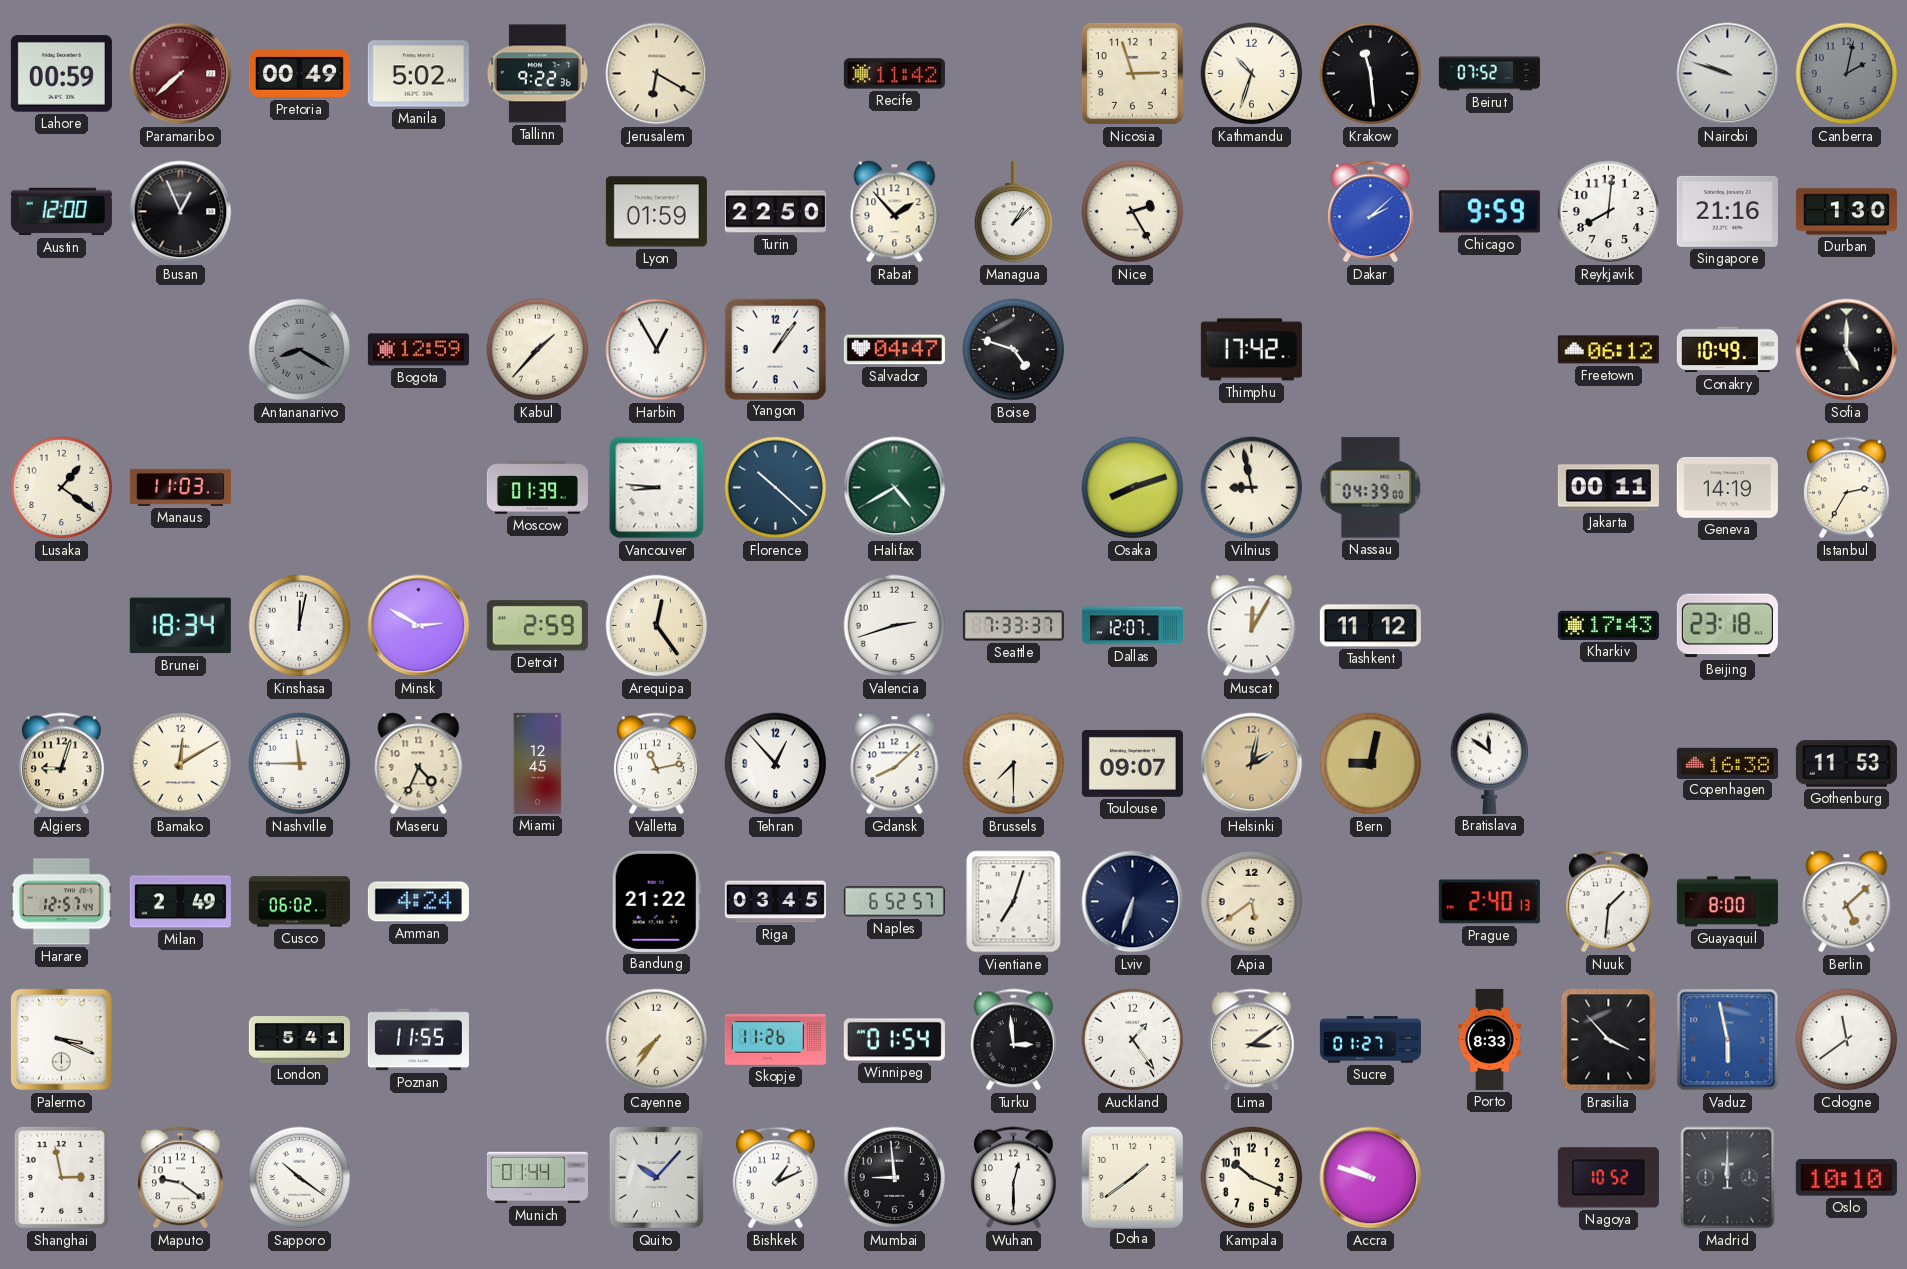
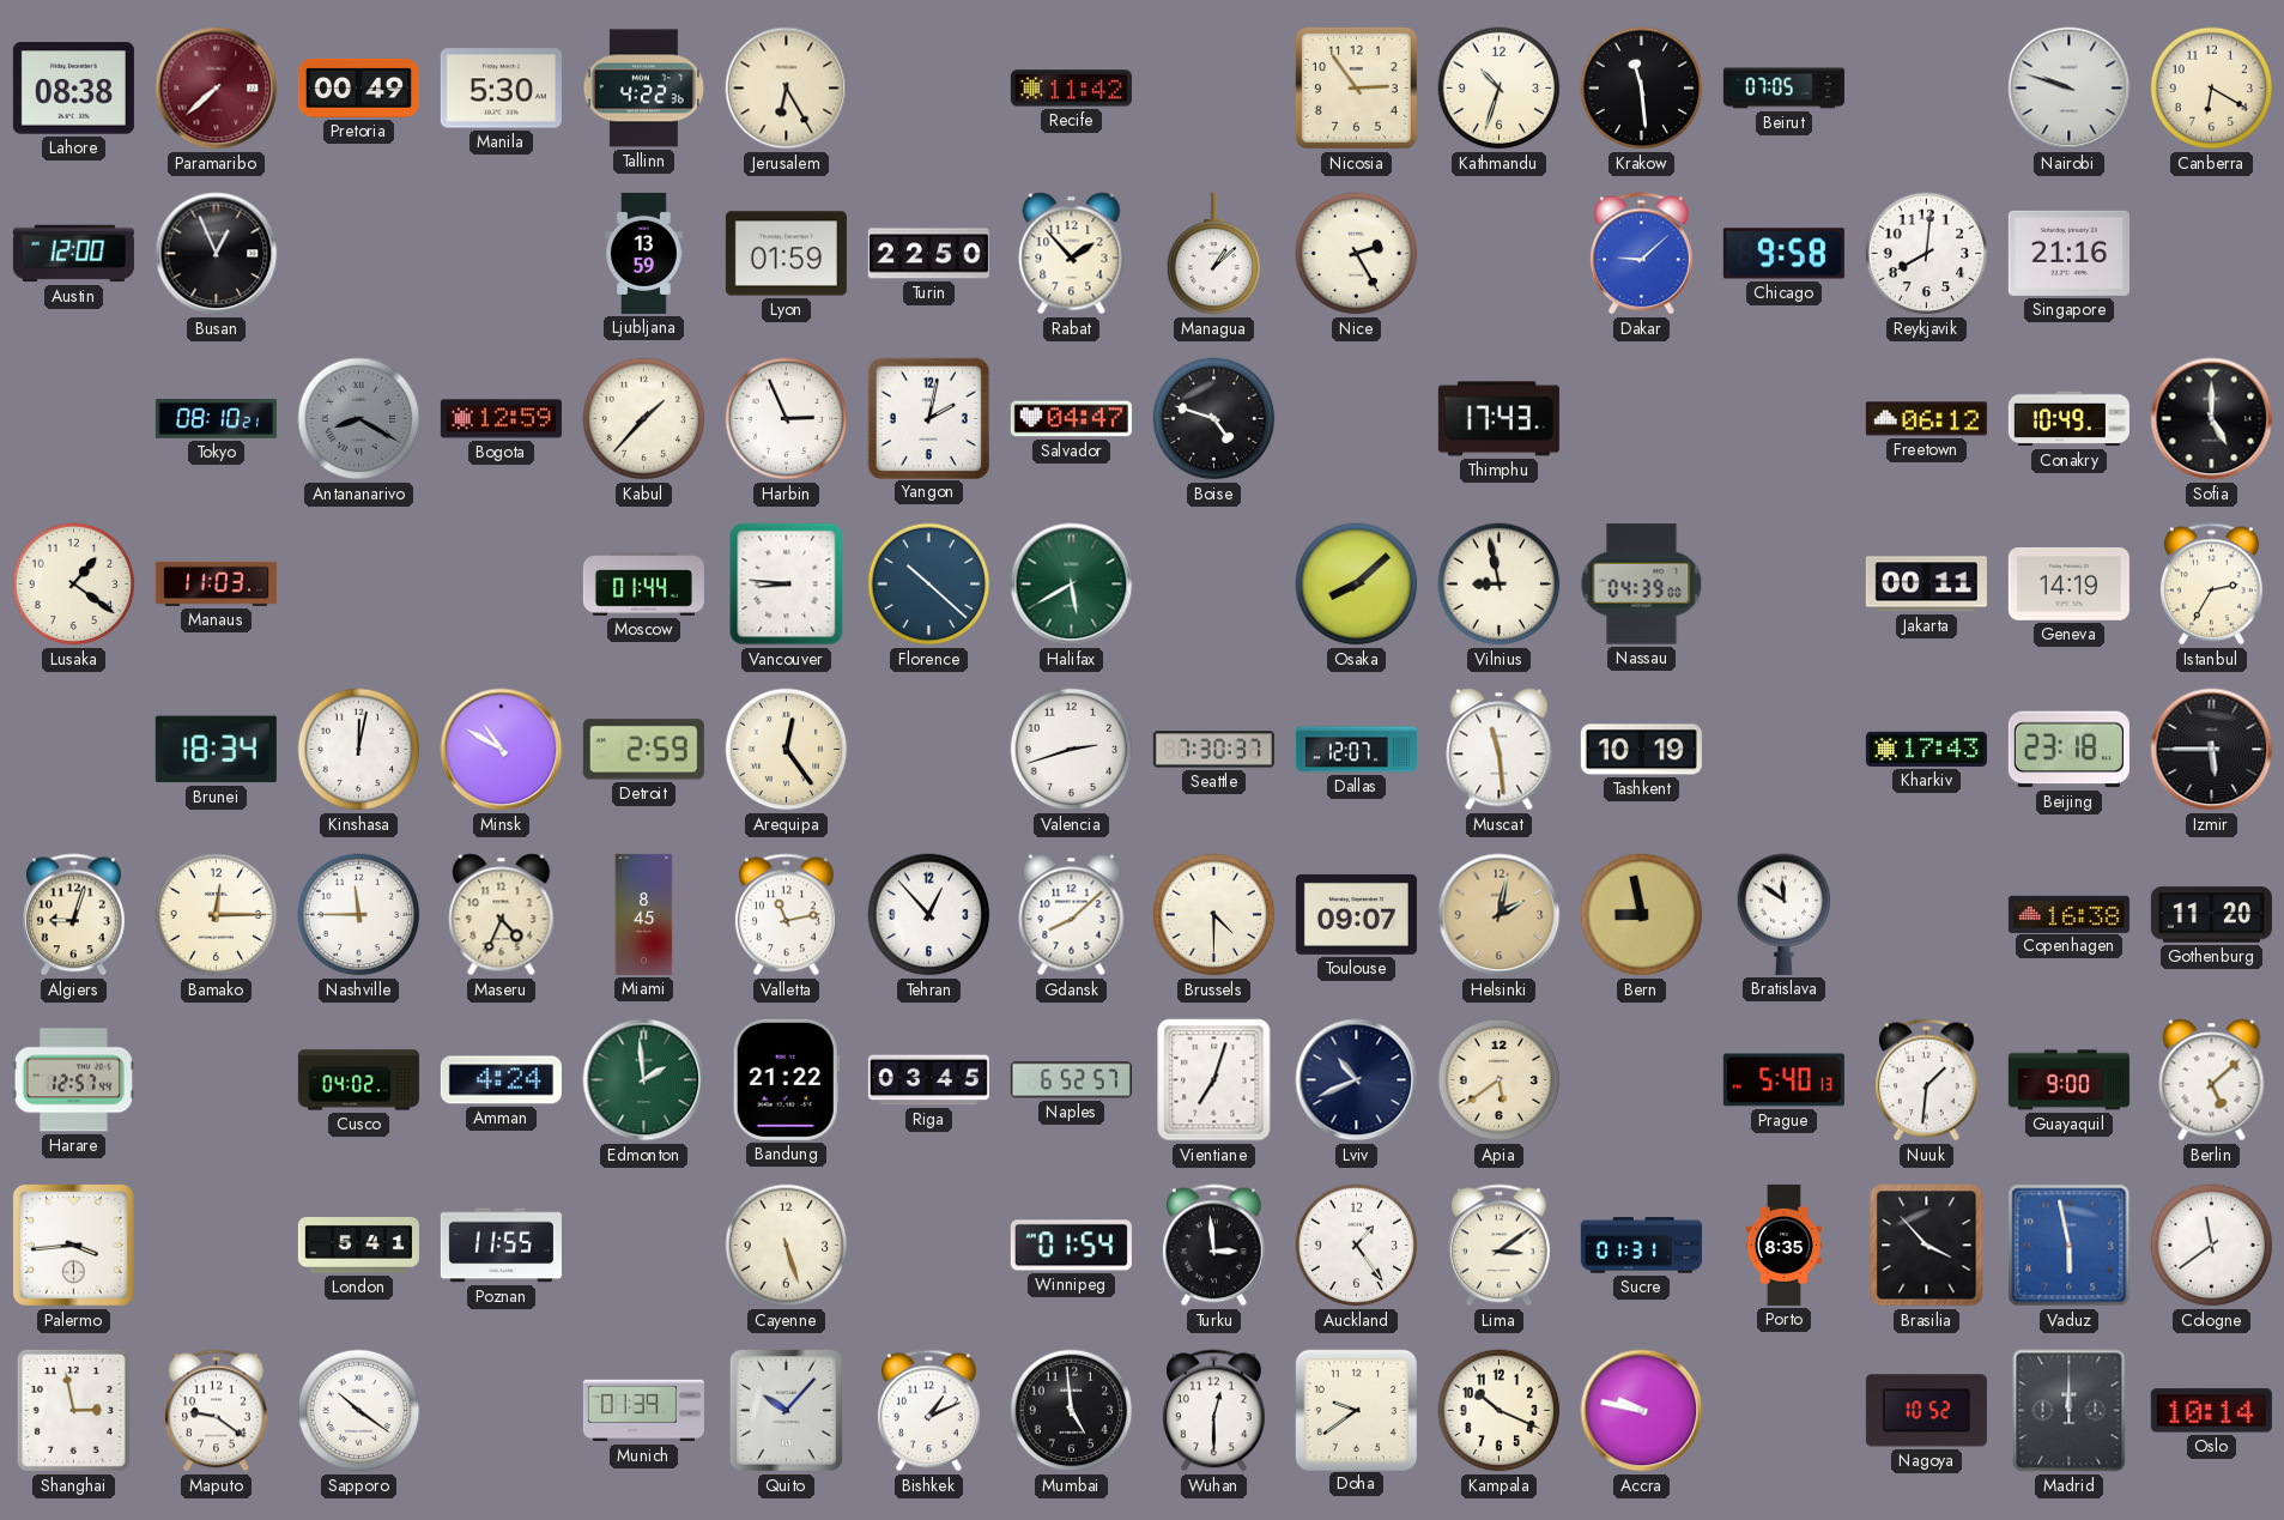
Lahore: 00:59 -> 08:38 (73, 89)
Manila: 5:02 -> 5:30 (501, 89)
Tallinn: 9:22 -> 4:22 (643, 89)
Jerusalem: 6:20 -> 6:25 (787, 89)
Nicosia: 2:57 -> 2:54 (1356, 87)
Beirut: 07:52 -> 07:05 (1783, 89)
Canberra: 2:02 -> 6:20 (2212, 89)
Canberra dial: grey -> cream (2212, 89)
Ljubljana: none -> 13:59 (644, 253)
Dakar: 2:08 -> 9:08 (1641, 254)
Chicago: 9:59 -> 9:58 (1783, 254)
Durban: 1:30 -> none (1846, 212)
Tokyo: none -> 08:10 (216, 419)
Harbin: 12:55 -> 2:56 (787, 419)
Yangon: 1:06 -> 2:02 (928, 418)
Thimphu: 17:42 -> 17:43 (1498, 419)
Moscow: 01:39 -> 01:44 (643, 585)
Halifax: 4:40 -> 5:40 (1072, 585)
Osaka: 8:12 -> 8:08 (1357, 585)
Minsk: 2:50 -> 10:50 (502, 750)
Seattle: 7:33 -> 7:30 (1213, 750)
Muscat: 12:05 -> 11:29 (1500, 750)
Tashkent: 11:12 -> 10:19 (1641, 750)
Izmir: none -> 5:45 (2212, 750)
Bamako: 12:10 -> 12:15 (217, 915)
Miami: 12:45 -> 8:45 (644, 914)
Brussels: 7:30 -> 4:30 (1214, 915)
Bern: 9:02 -> 8:58 (1642, 915)
Gothenburg: 11:53 -> 11:20 (2211, 915)
Milan: 2:49 -> none (180, 902)
Cusco: 06:02 -> 04:02 (358, 1080)
Edmonton: none -> 1:59 (644, 1080)
Lviv: 6:33 -> 10:41 (1357, 1080)
Prague: 2:40 -> 5:40 (1783, 1080)
Guayaquil: 8:00 -> 9:00 (2068, 1080)
Palermo: 3:19 -> 3:44 (73, 1245)
Cayenne: 7:36 -> 5:27 (787, 1246)
Skopje: 11:26 -> none (775, 1040)
Sucre: 01:27 -> 01:31 (1641, 1246)
Porto: 8:33 -> 8:35 (1783, 1245)
Munich: 01:44 -> 01:39 (643, 1411)
Mumbai: 8:59 -> 4:59 (1072, 1411)
Doha: 1:39 -> 9:39 (1356, 1410)
Accra: 9:48 -> 9:47 (1642, 1411)
Oslo: 10:10 -> 10:14 (2211, 1411)
